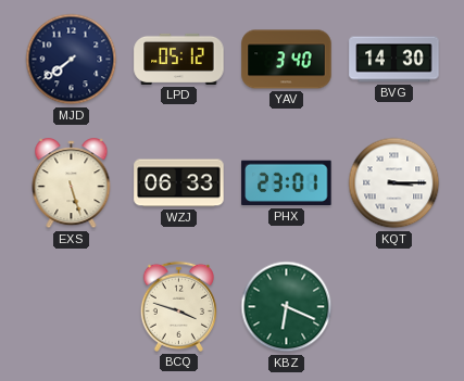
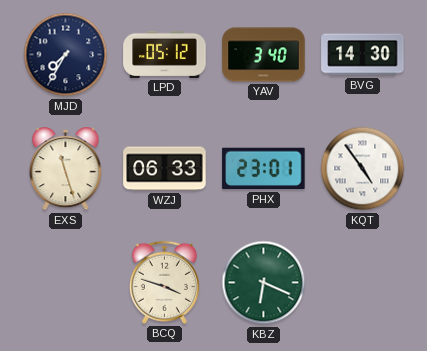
MJD: 7:39 -> 7:35 (66, 55)
EXS: 5:27 -> 11:27 (66, 169)
KQT: 3:15 -> 4:54 (363, 169)
